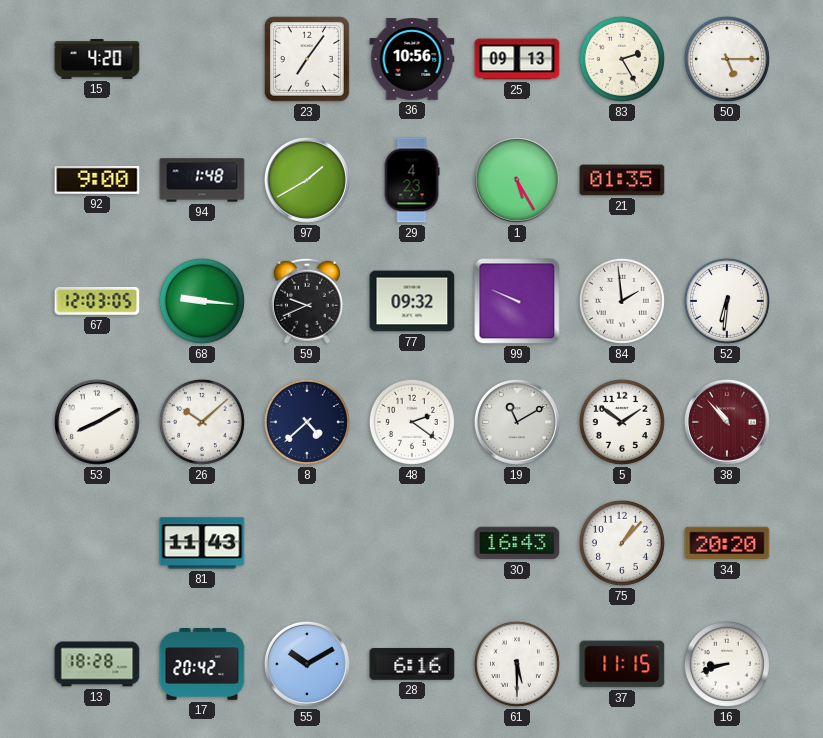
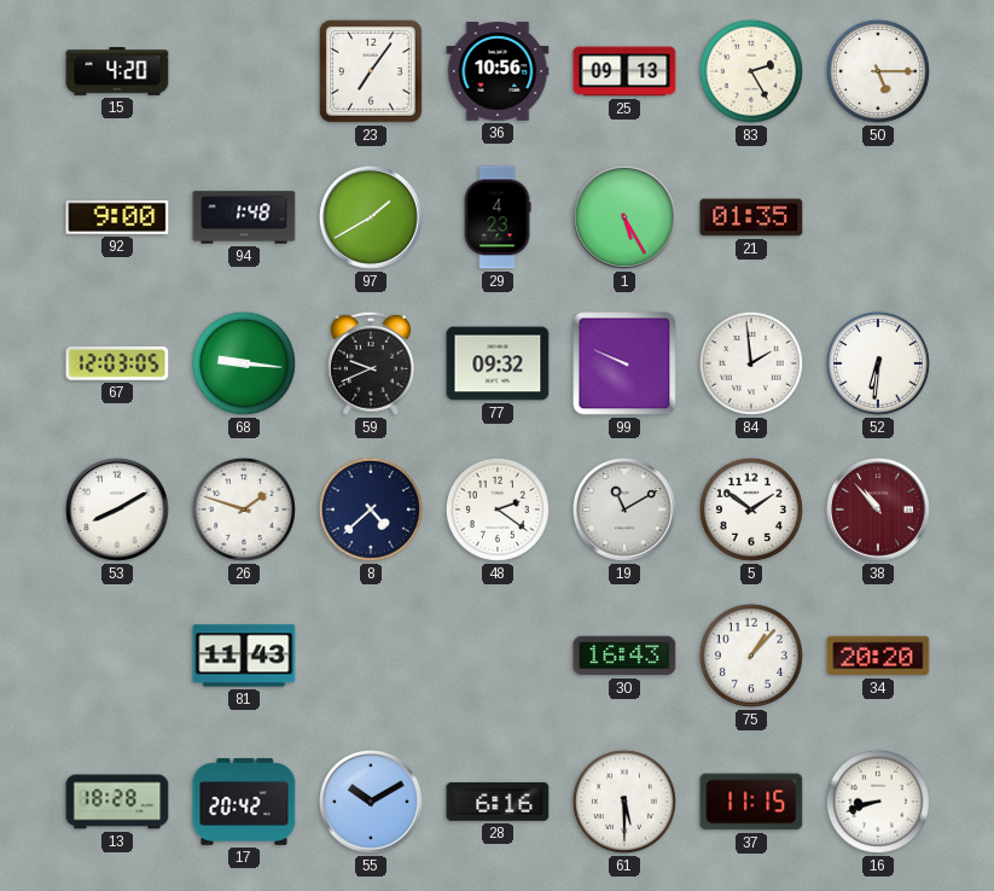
26: 10:08 -> 1:48 (244, 509)
